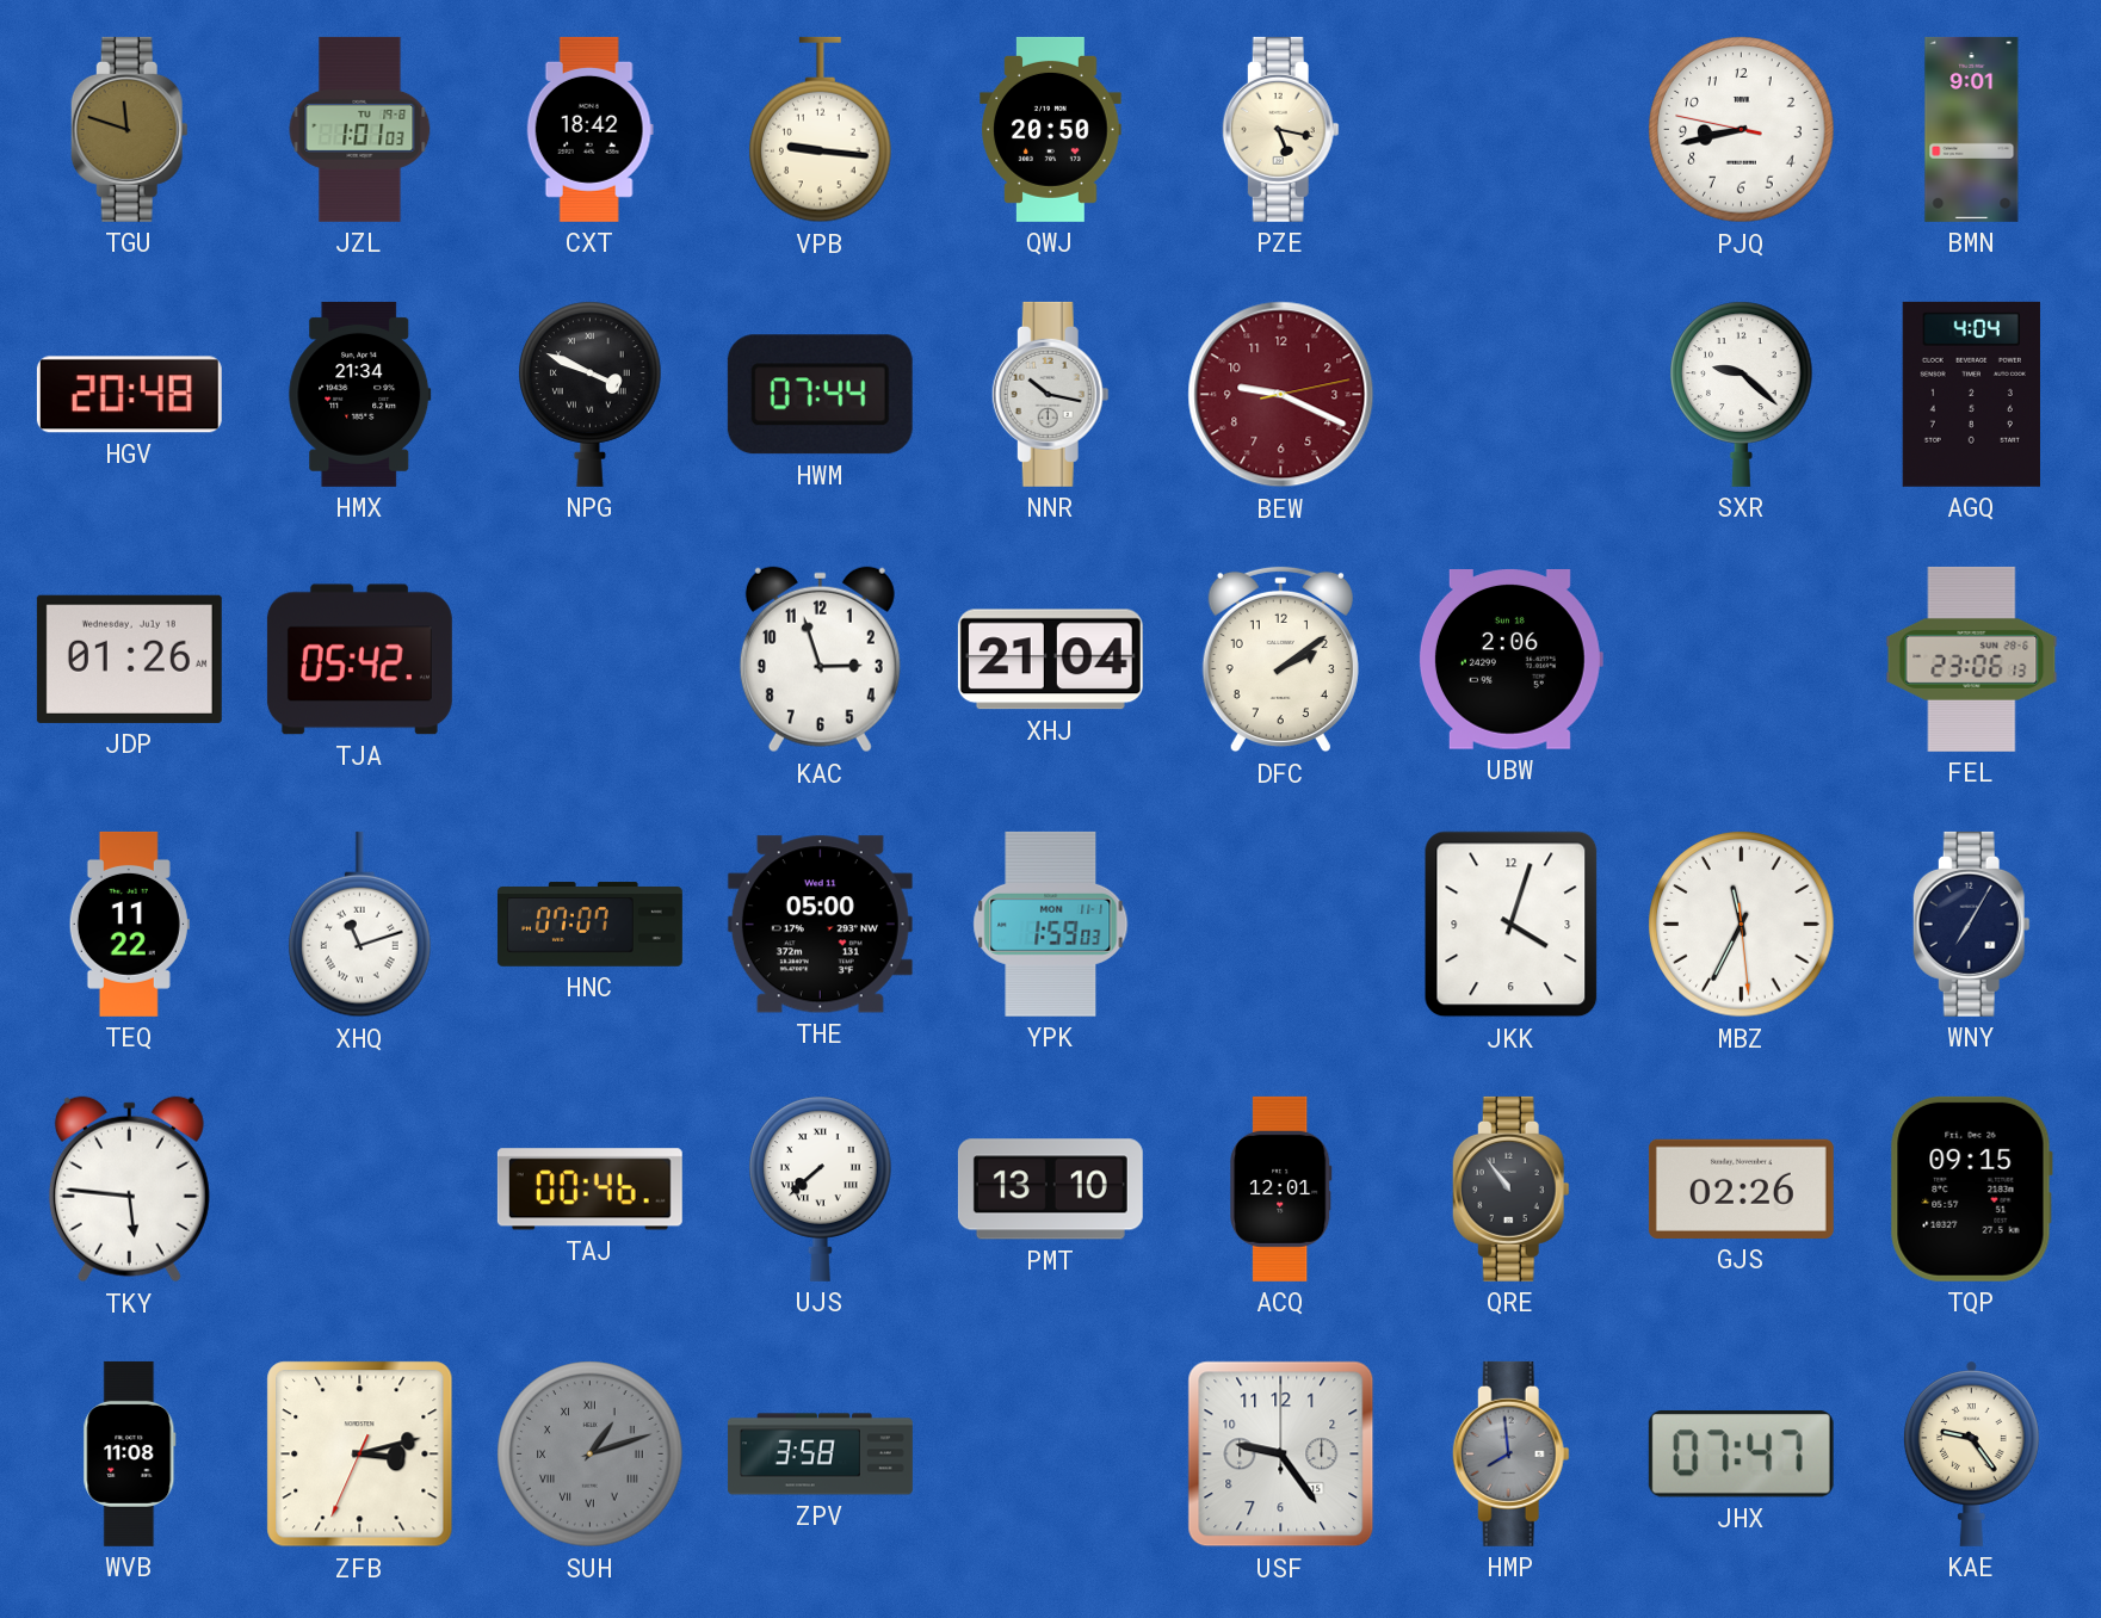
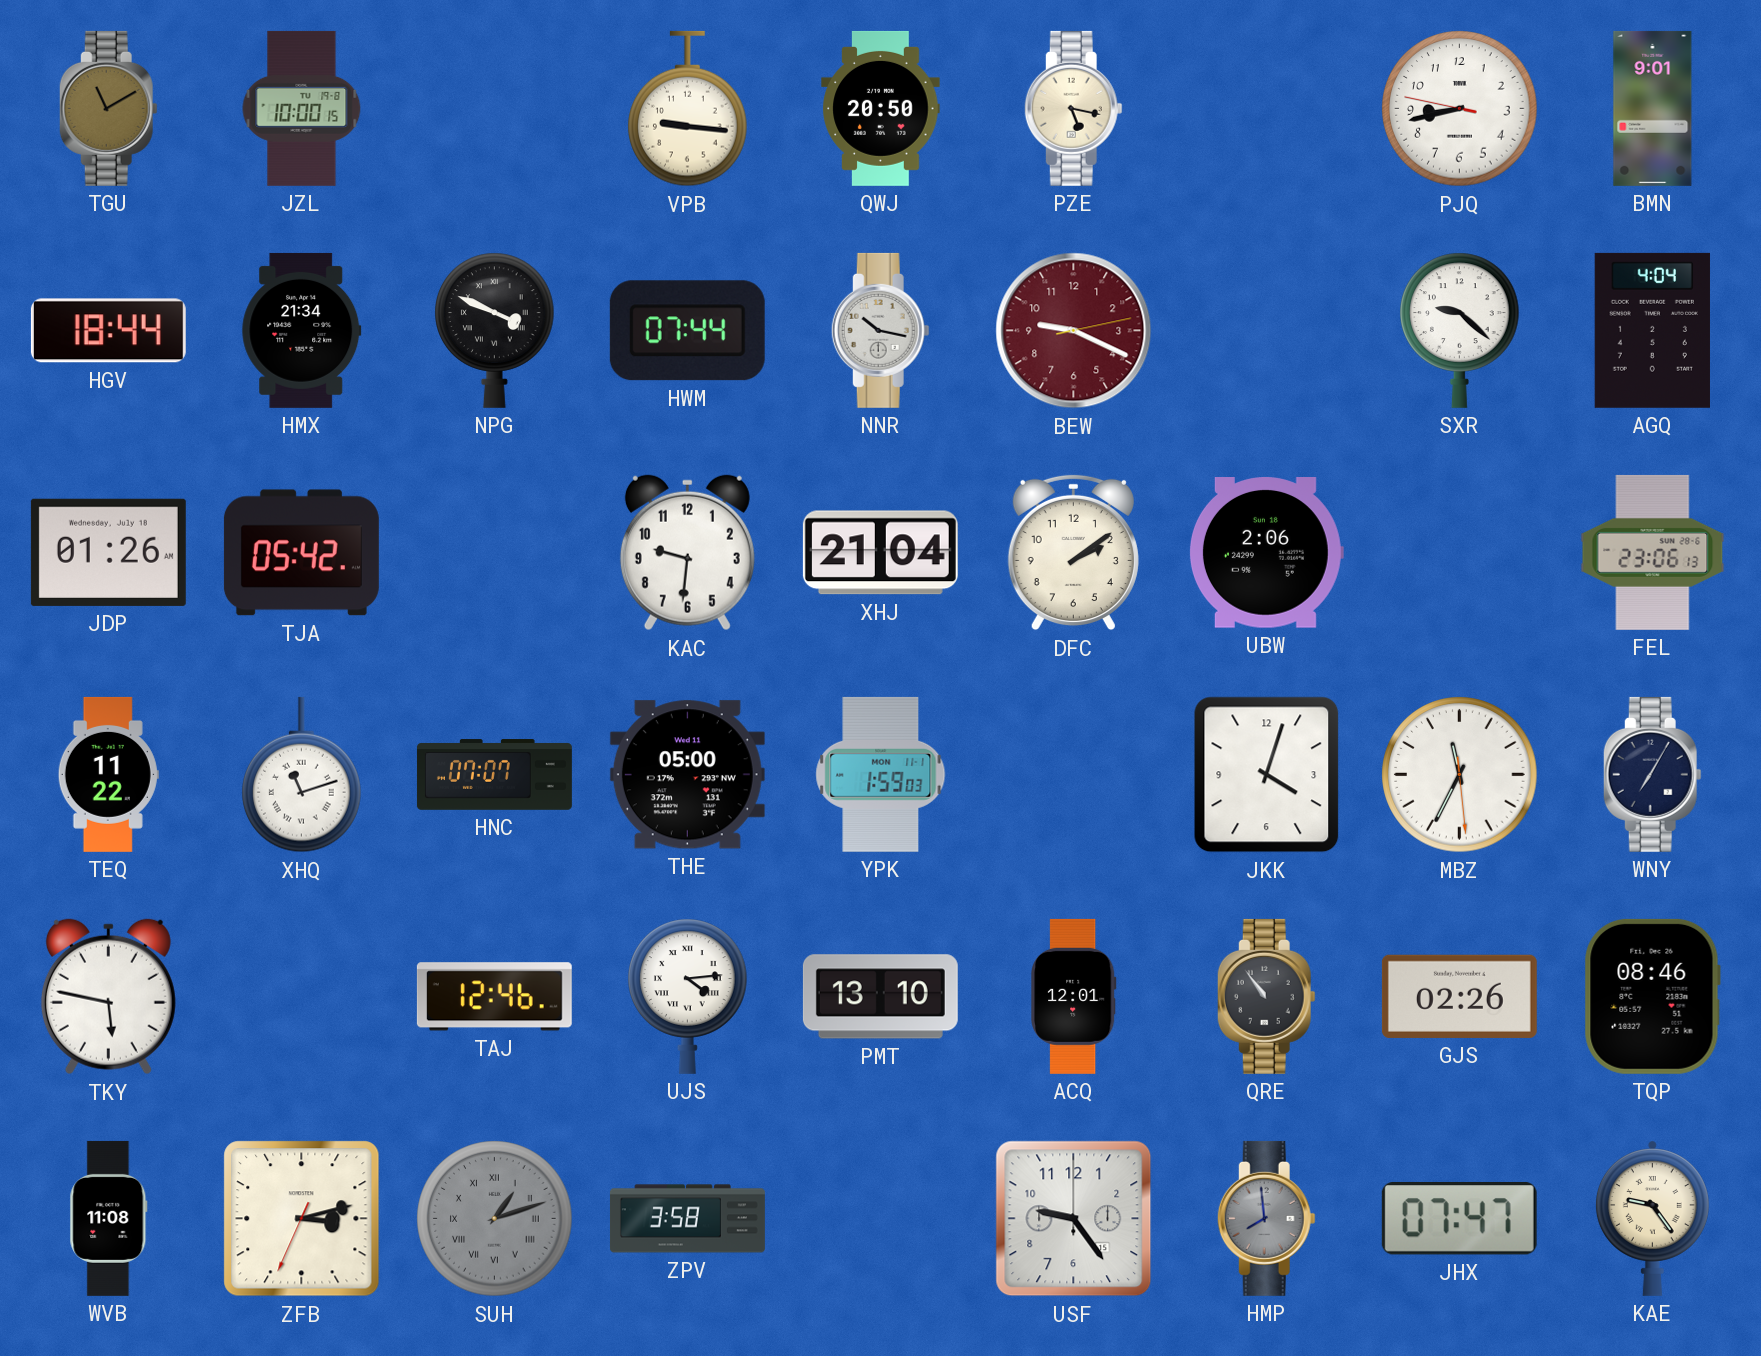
TGU: 11:48 -> 11:10 (108, 108)
JZL: 1:01 -> 10:00 (302, 108)
CXT: 18:42 -> none (589, 129)
HGV: 20:48 -> 18:44 (108, 331)
KAC: 2:57 -> 9:31 (687, 553)
TKY: 5:46 -> 5:47 (108, 997)
TAJ: 00:46 -> 12:46 (494, 997)
UJS: 7:38 -> 4:14 (688, 996)
TQP: 09:15 -> 08:46 (1652, 996)
